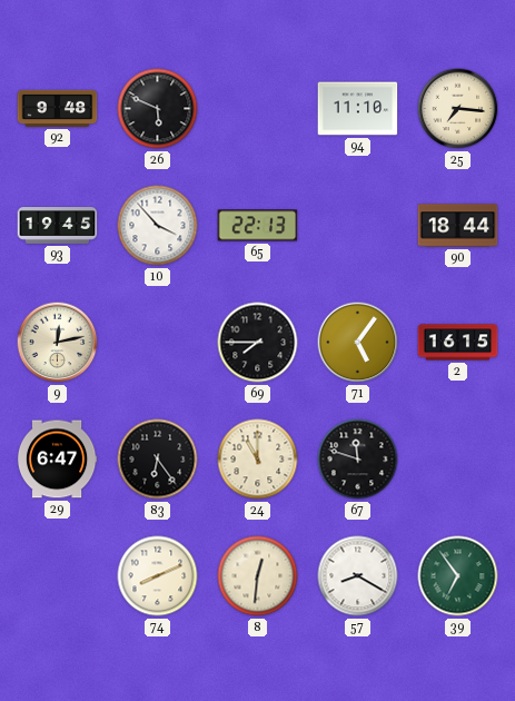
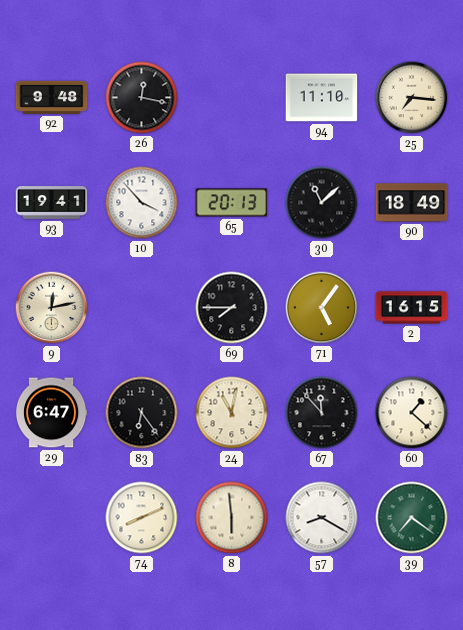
26: 5:49 -> 12:17 (142, 98)
93: 19:45 -> 19:41 (52, 203)
65: 22:13 -> 20:13 (232, 203)
30: none -> 11:08 (322, 203)
90: 18:44 -> 18:49 (412, 203)
24: 11:00 -> 11:02 (232, 413)
67: 11:48 -> 11:53 (322, 413)
60: none -> 1:22 (412, 413)
8: 12:31 -> 5:59 (232, 518)
39: 6:54 -> 7:21 (412, 518)
